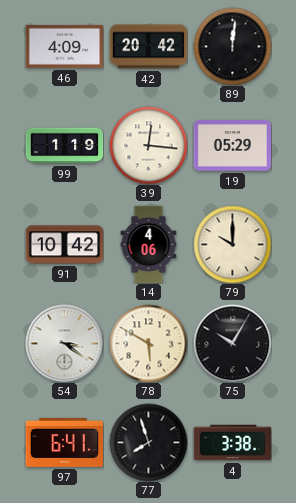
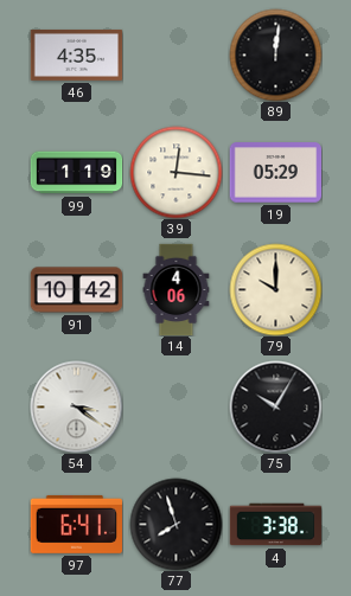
46: 4:09 -> 4:35 (76, 55)
42: 20:42 -> none (148, 47)
78: 5:50 -> none (148, 343)
